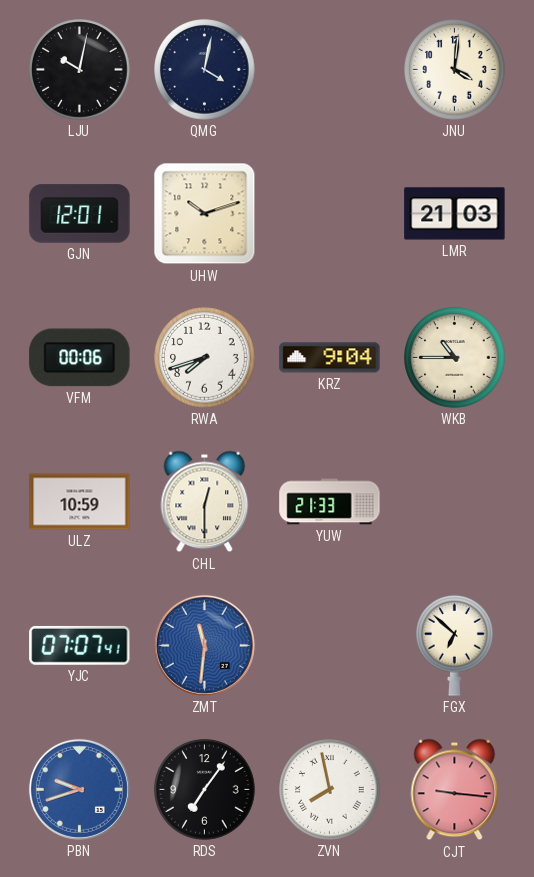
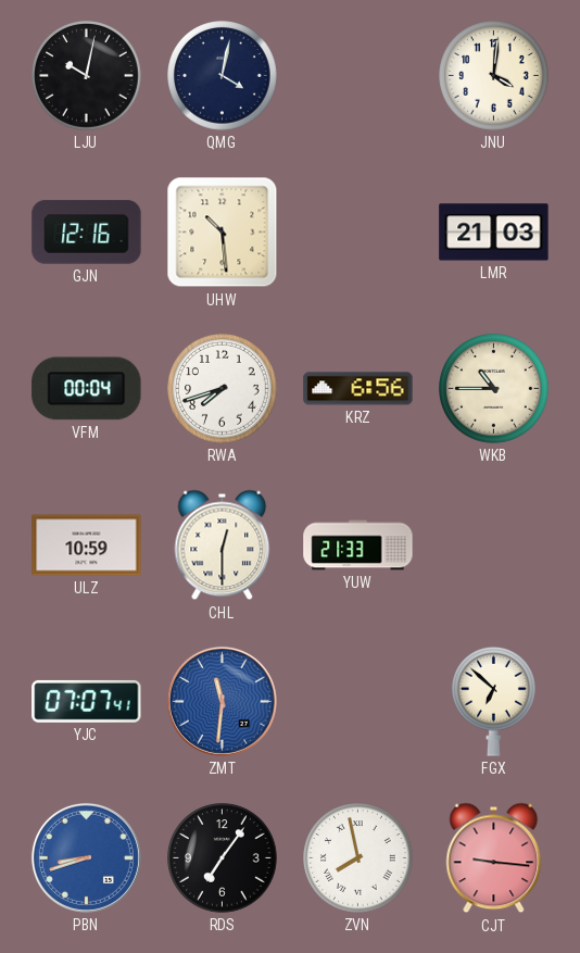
GJN: 12:01 -> 12:16 (87, 233)
UHW: 10:12 -> 10:29 (223, 233)
VFM: 00:06 -> 00:04 (87, 389)
KRZ: 9:04 -> 6:56 (358, 389)
PBN: 9:42 -> 8:42 (86, 857)
